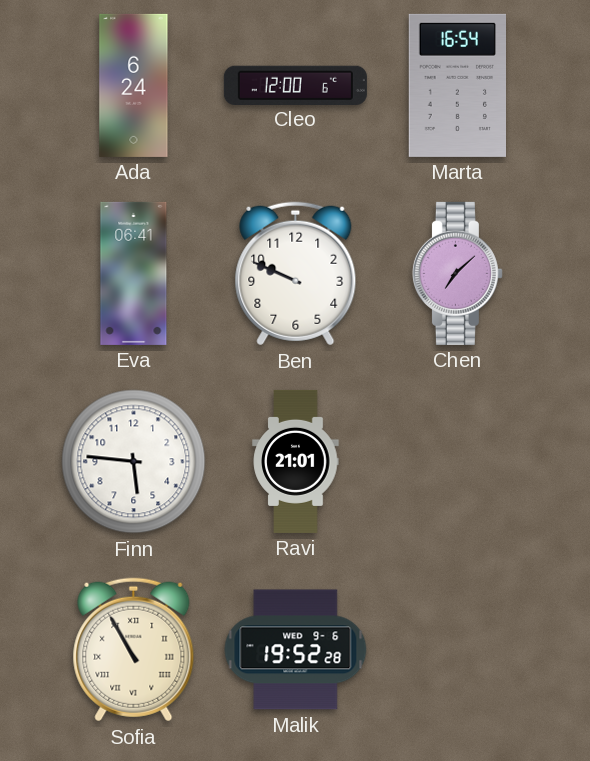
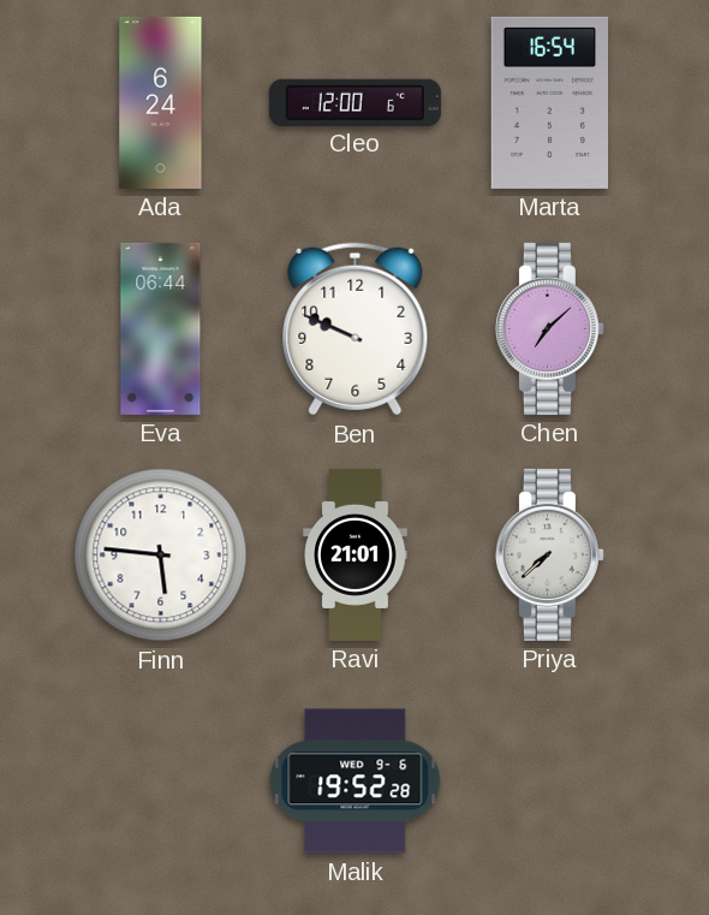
Eva: 06:41 -> 06:44 (161, 328)
Priya: none -> 7:38 (549, 554)
Sofia: 10:55 -> none (134, 650)
